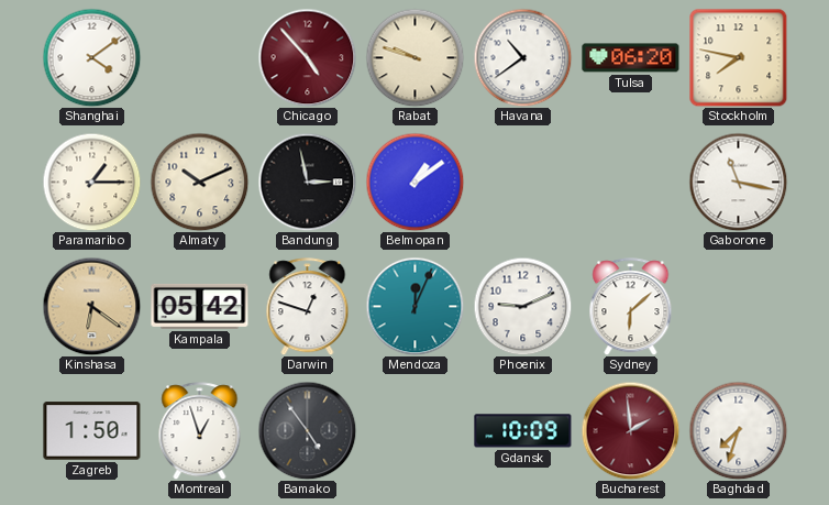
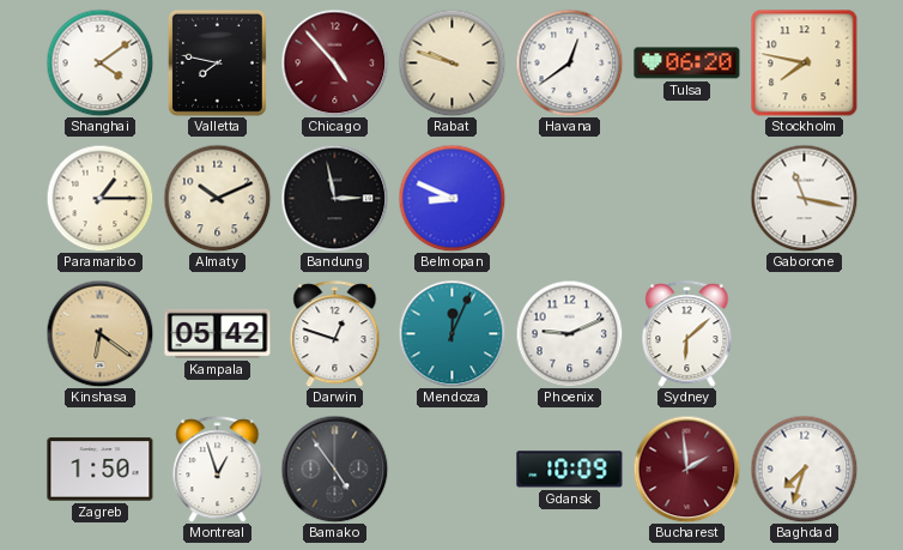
Valletta: none -> 7:47 (217, 62)
Havana: 10:39 -> 12:39 (569, 62)
Belmopan: 1:09 -> 8:49 (452, 198)
